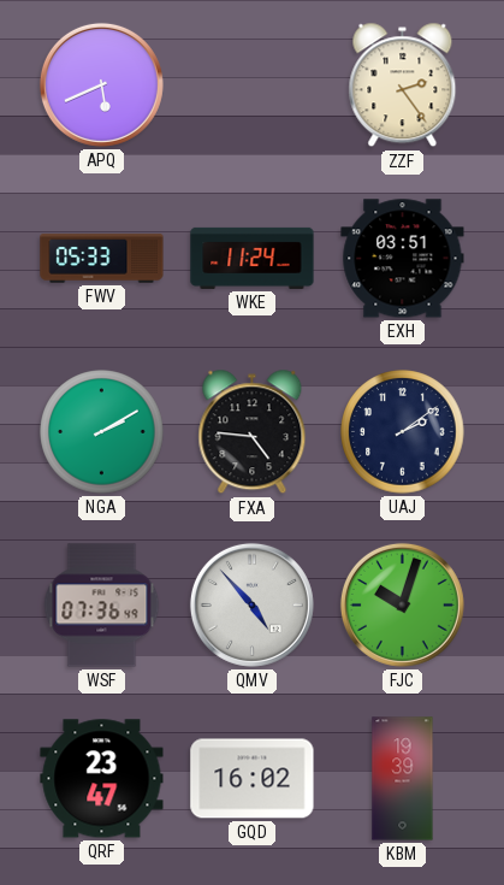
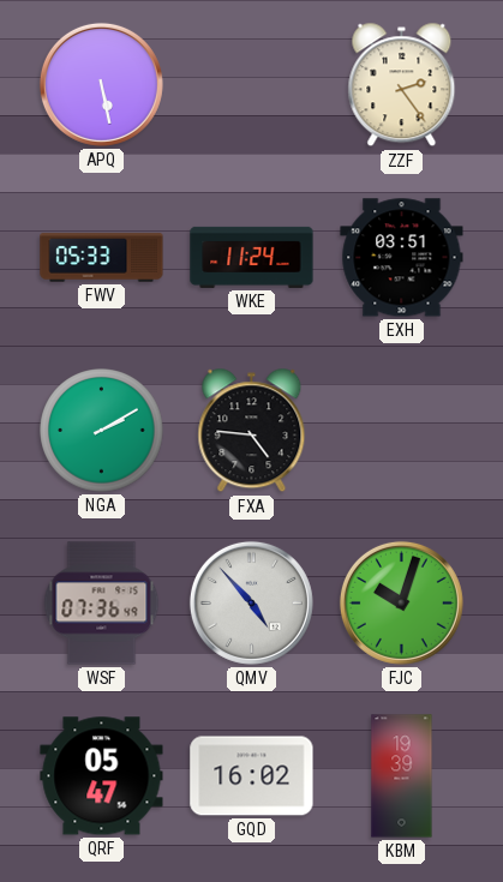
APQ: 5:41 -> 5:28 (101, 84)
UAJ: 2:09 -> none (403, 432)
QRF: 23:47 -> 05:47 (102, 776)
